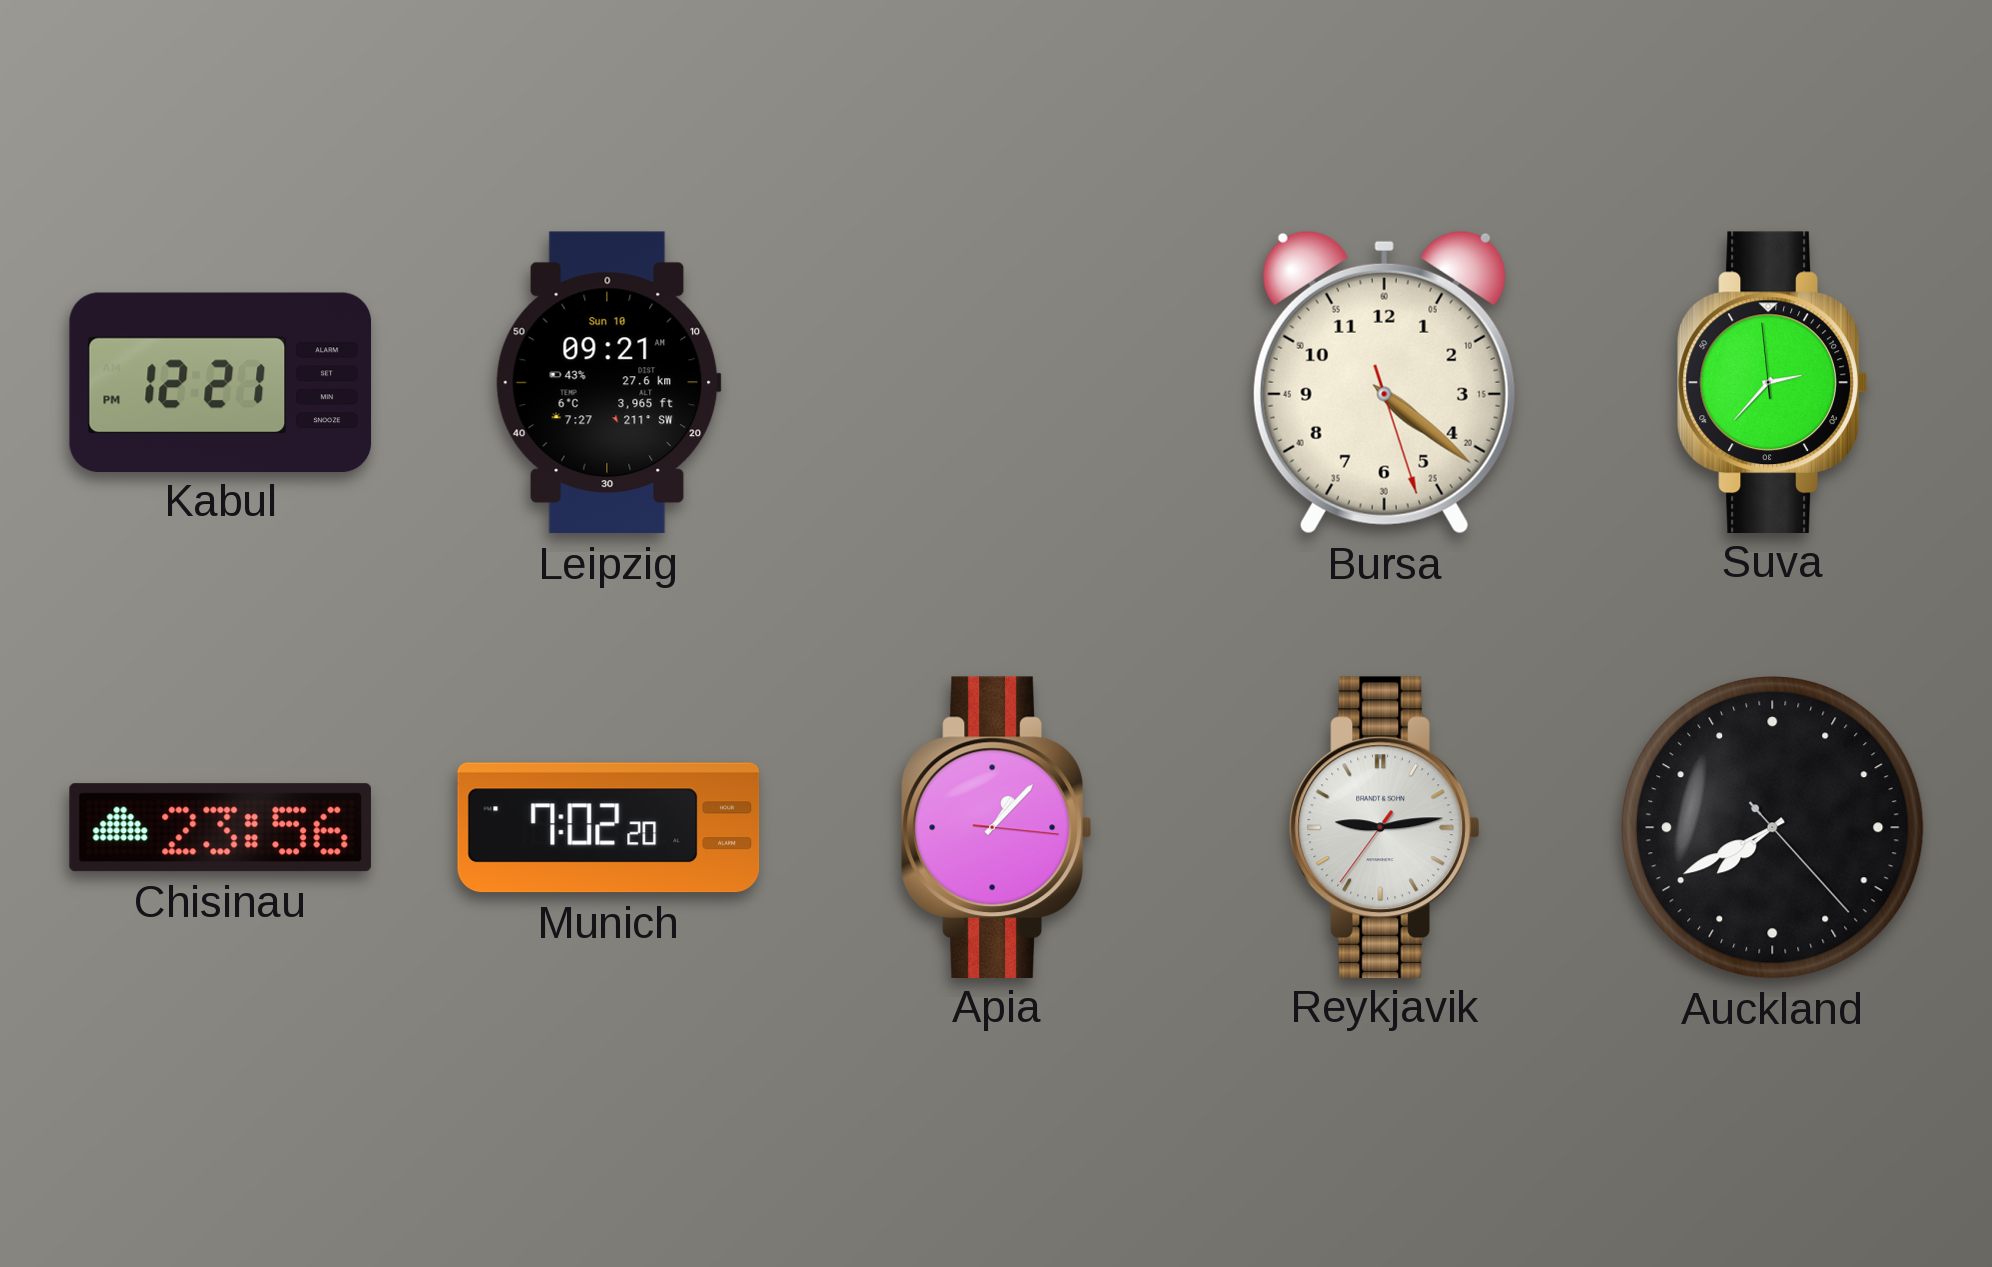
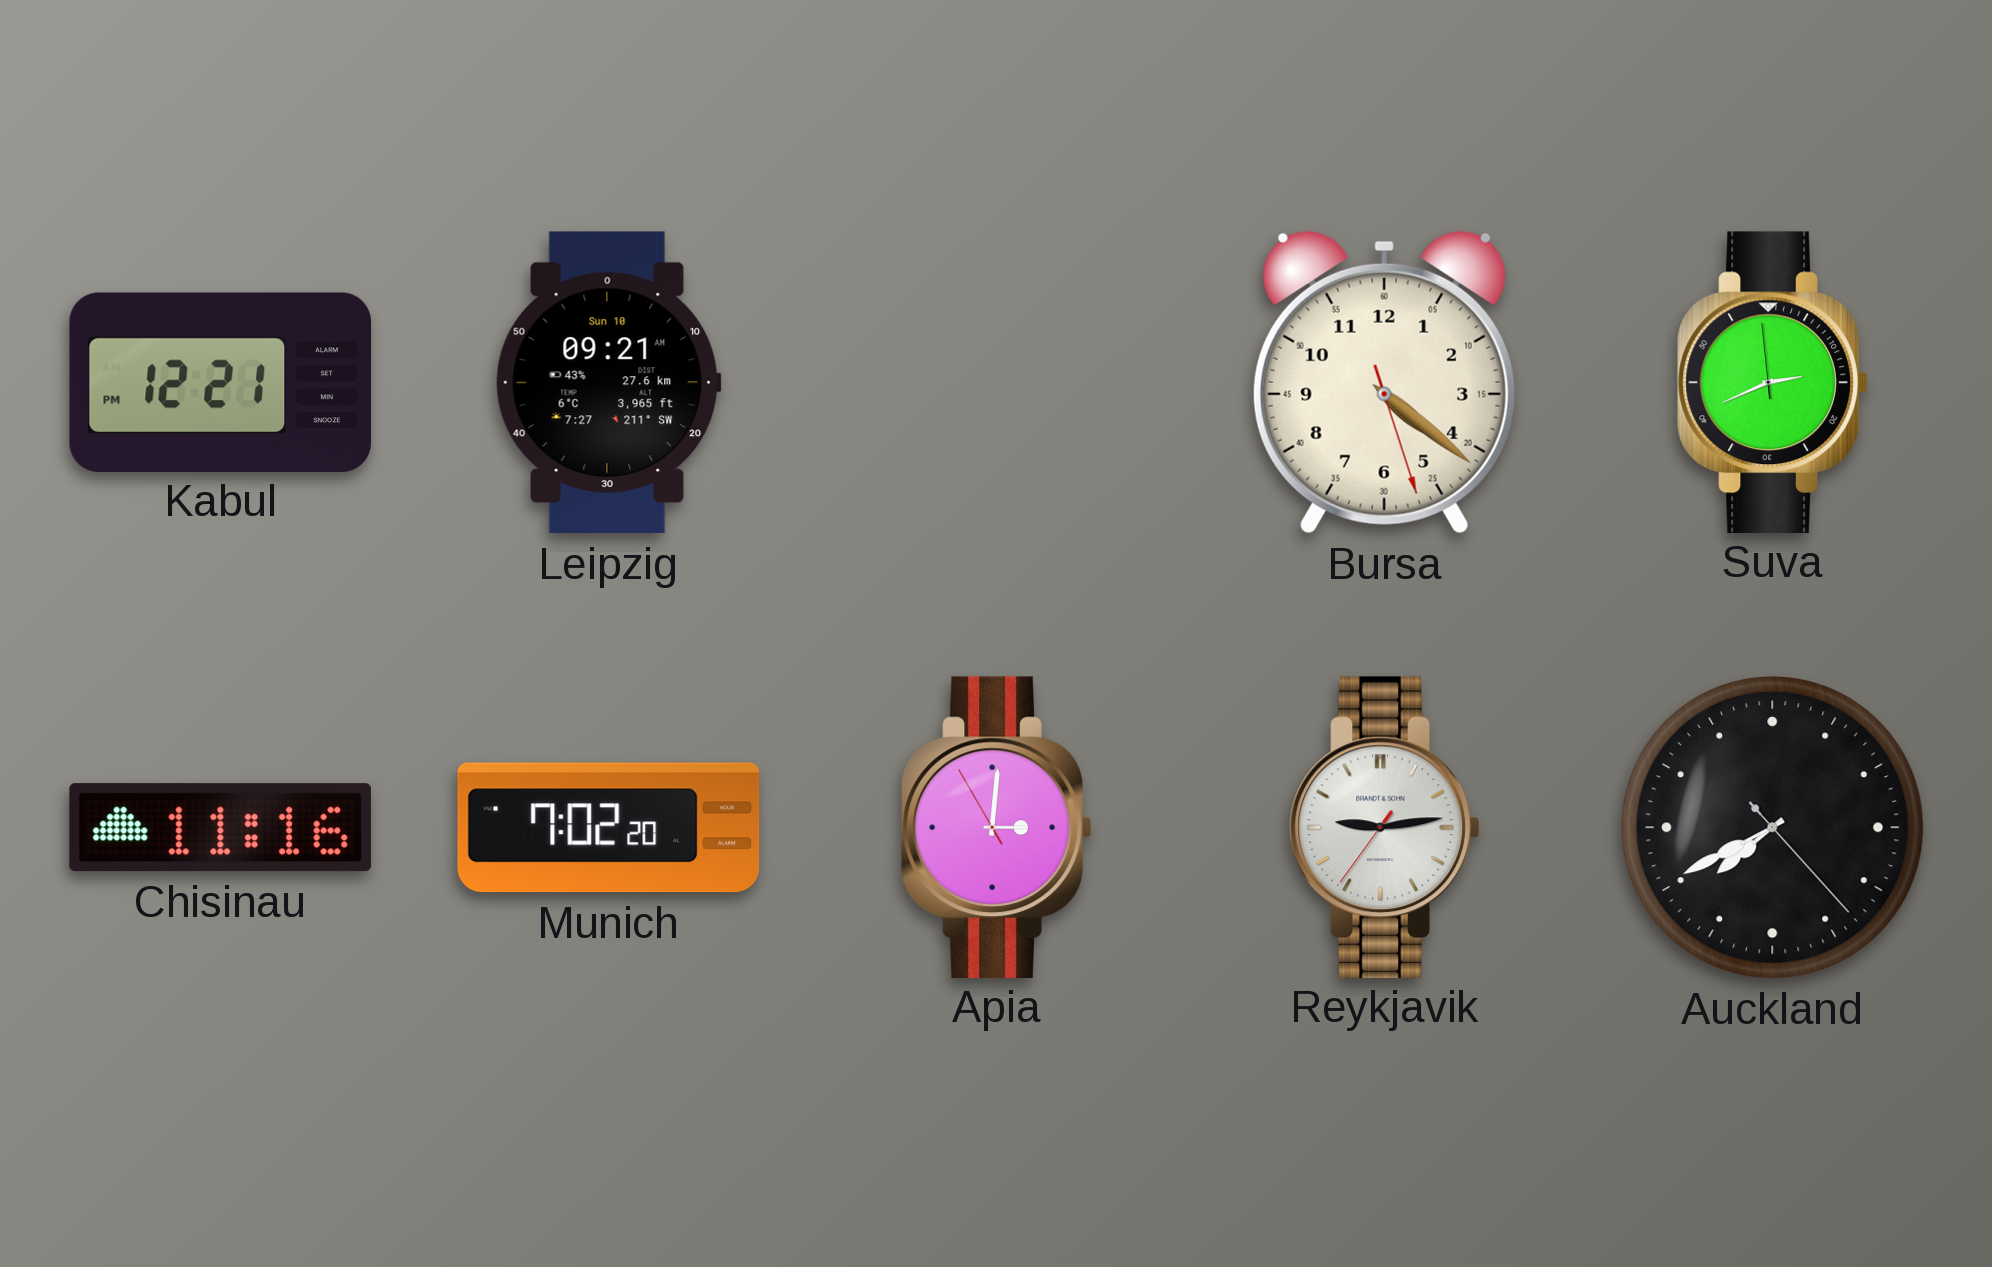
Suva: 2:36 -> 2:40 (1773, 382)
Chisinau: 23:56 -> 11:16 (220, 828)
Apia: 1:07 -> 3:00 (997, 827)
